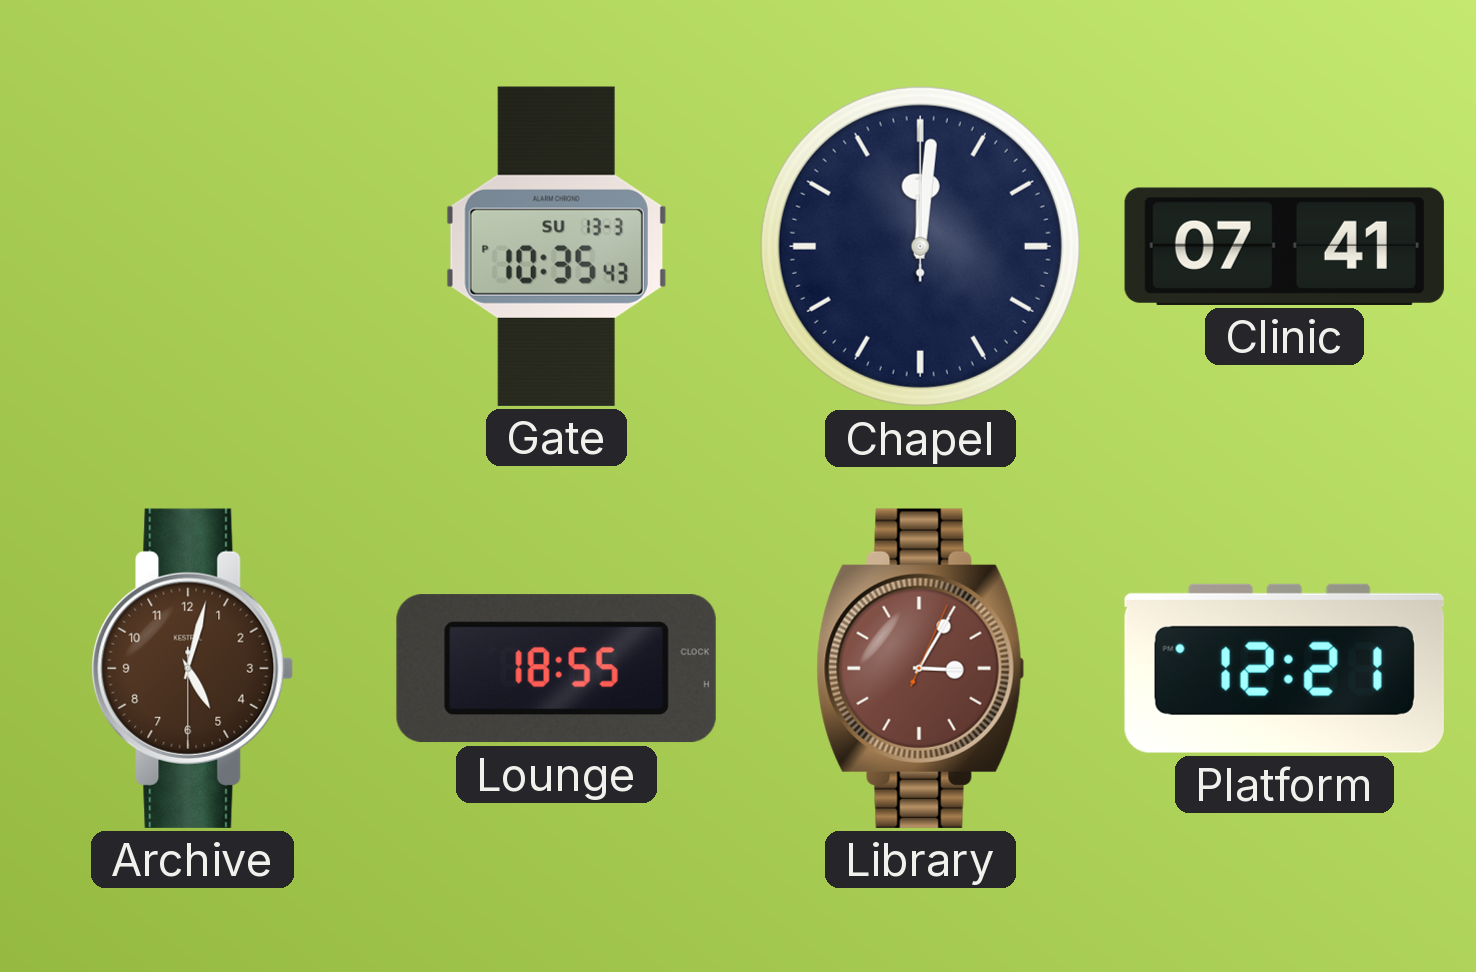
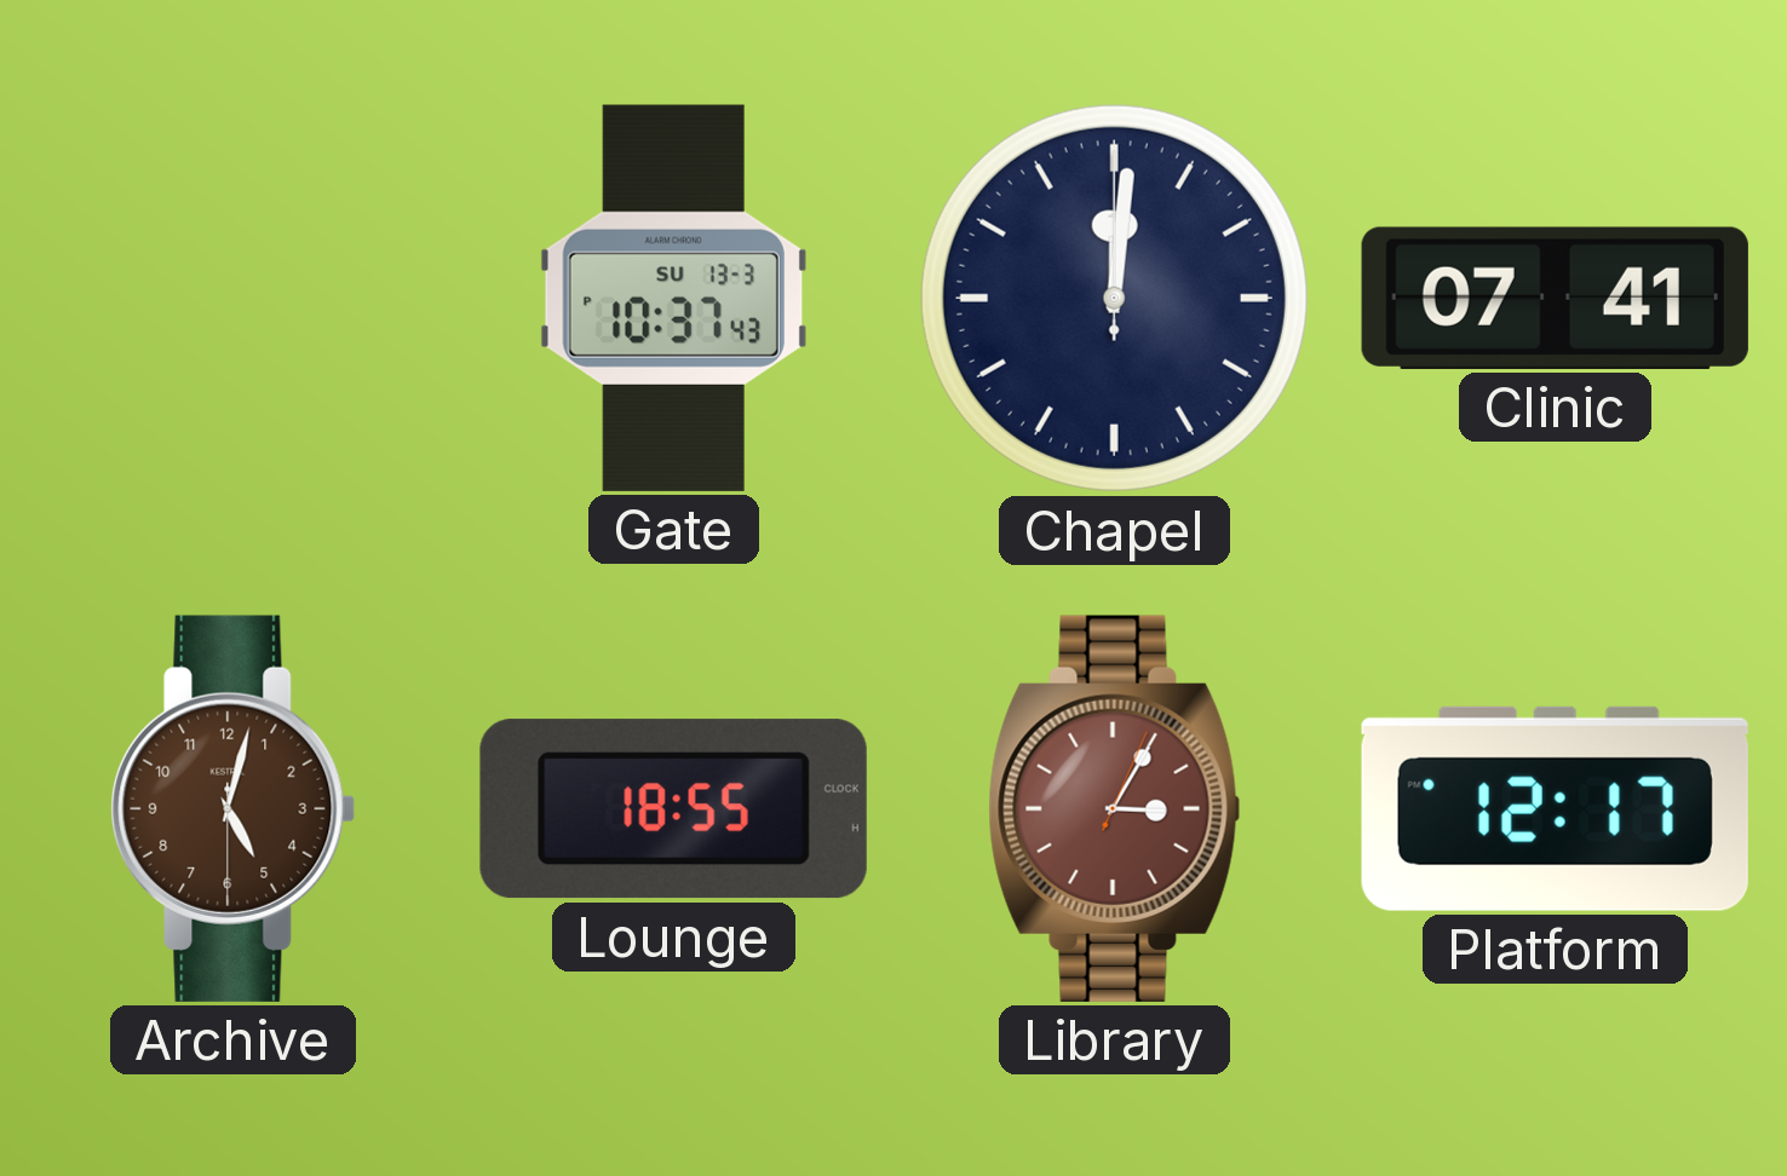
Gate: 10:35 -> 10:37 (673, 298)
Platform: 12:21 -> 12:17 (1555, 808)
